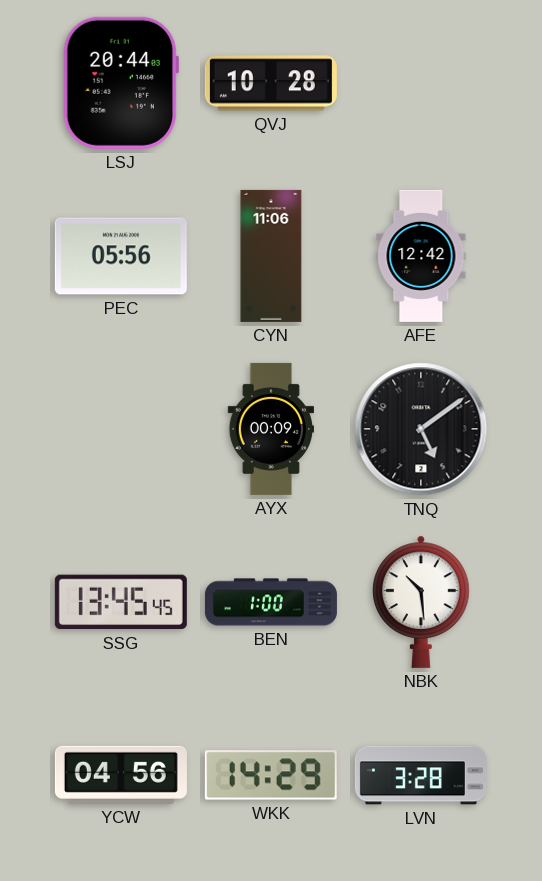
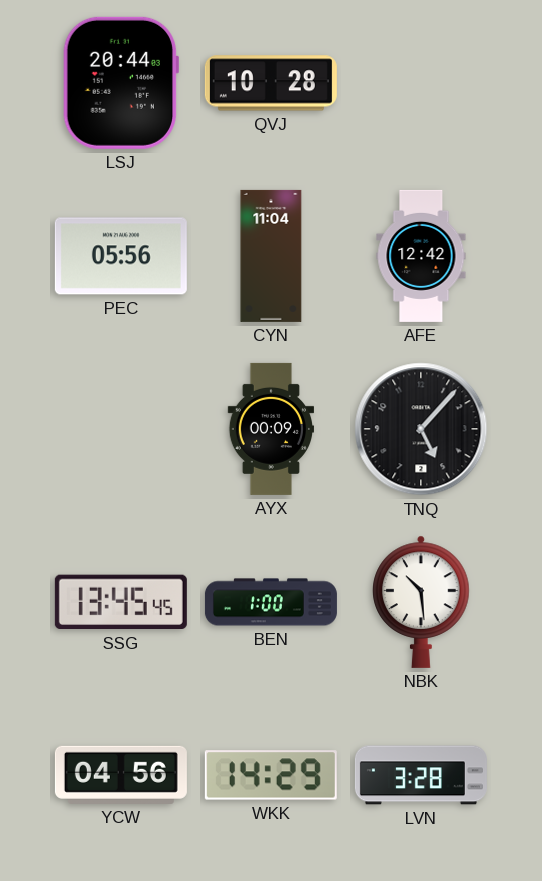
CYN: 11:06 -> 11:04 (271, 256)
TNQ: 5:09 -> 5:07 (421, 429)
